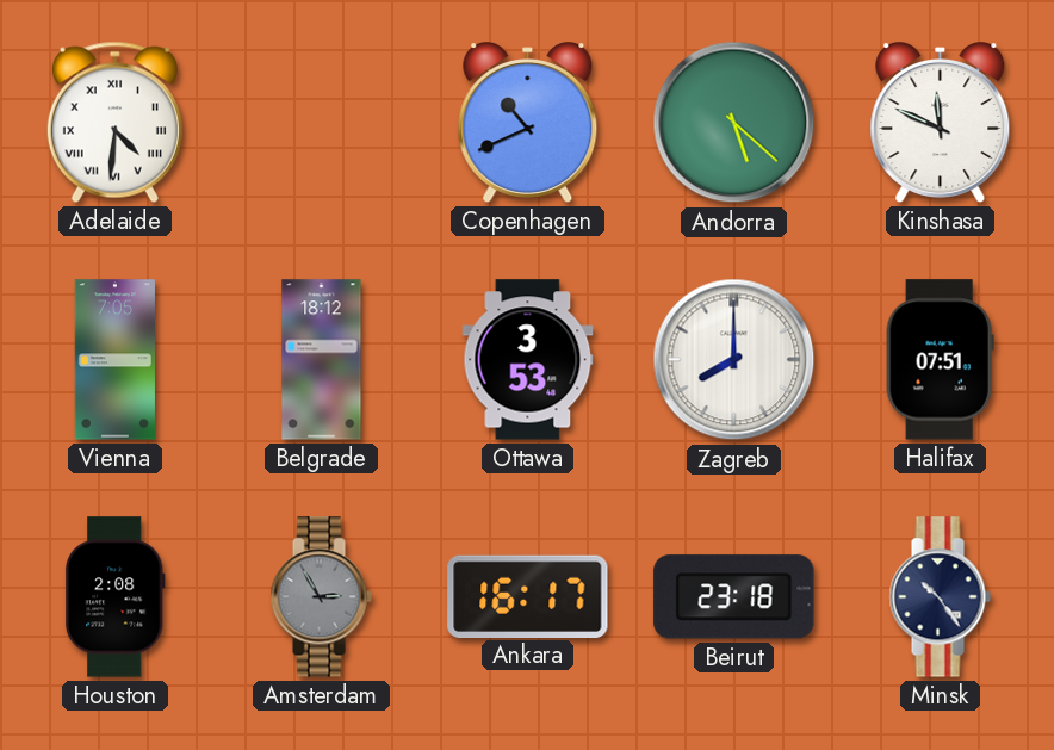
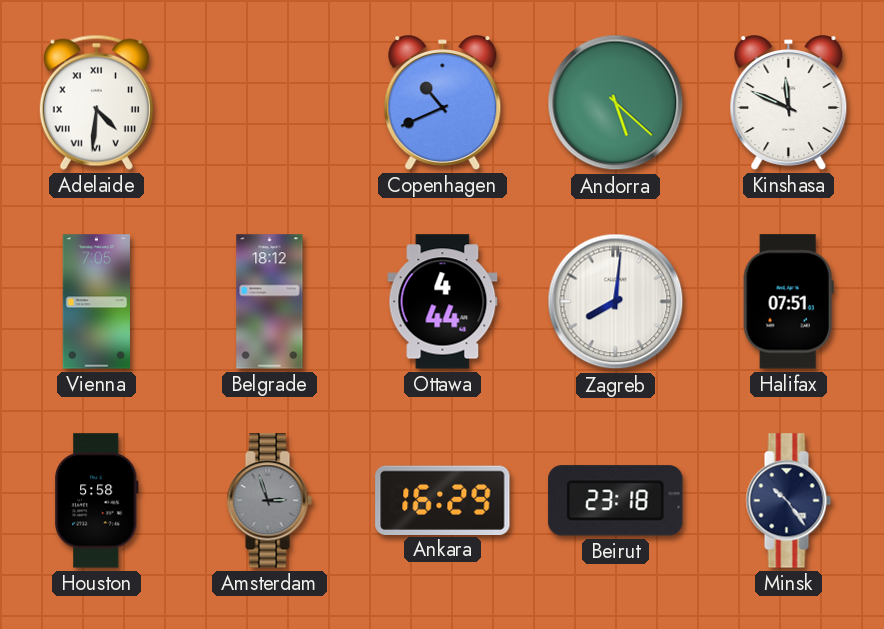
Ottawa: 3:53 -> 4:44 (443, 302)
Zagreb: 8:00 -> 8:01 (616, 302)
Houston: 2:08 -> 5:58 (96, 501)
Amsterdam: 2:55 -> 2:57 (269, 501)
Ankara: 16:17 -> 16:29 (443, 500)
